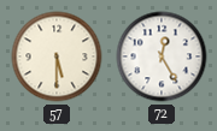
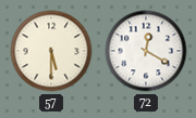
72: 12:25 -> 12:20 (146, 51)
